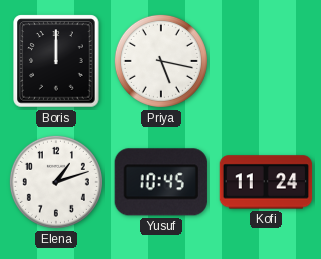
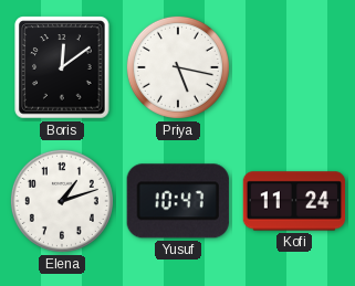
Boris: 12:00 -> 12:09 (62, 67)
Yusuf: 10:45 -> 10:47 (178, 201)
